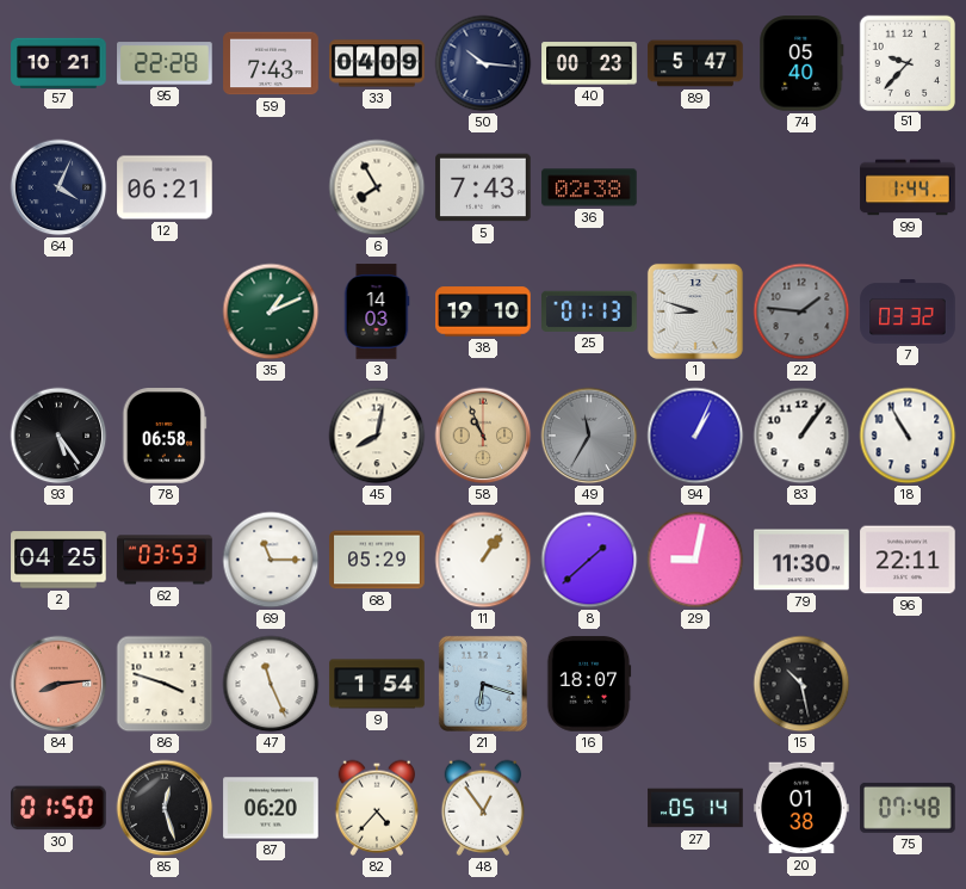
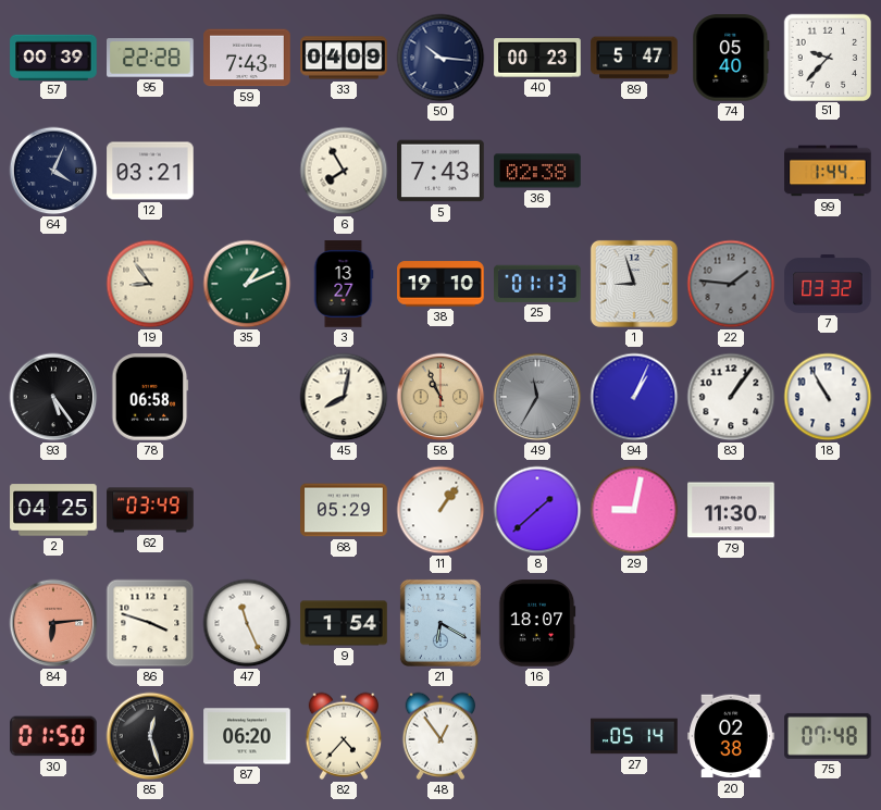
57: 10:21 -> 00:39 (53, 57)
12: 06:21 -> 03:21 (150, 171)
19: none -> 8:54 (150, 284)
3: 14:03 -> 13:27 (344, 284)
1: 8:48 -> 8:57 (634, 284)
62: 03:53 -> 03:49 (150, 510)
69: 11:15 -> none (271, 560)
96: 22:11 -> none (908, 560)
84: 8:14 -> 6:14 (53, 623)
21: 6:18 -> 6:20 (440, 623)
15: 10:28 -> none (801, 684)
20: 01:38 -> 02:38 (731, 736)
